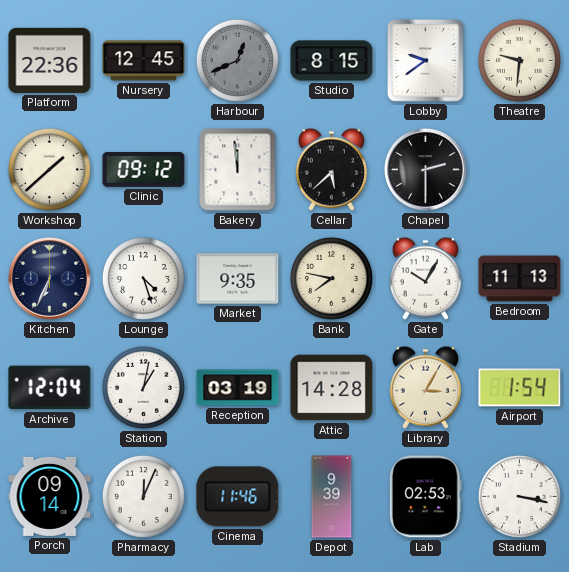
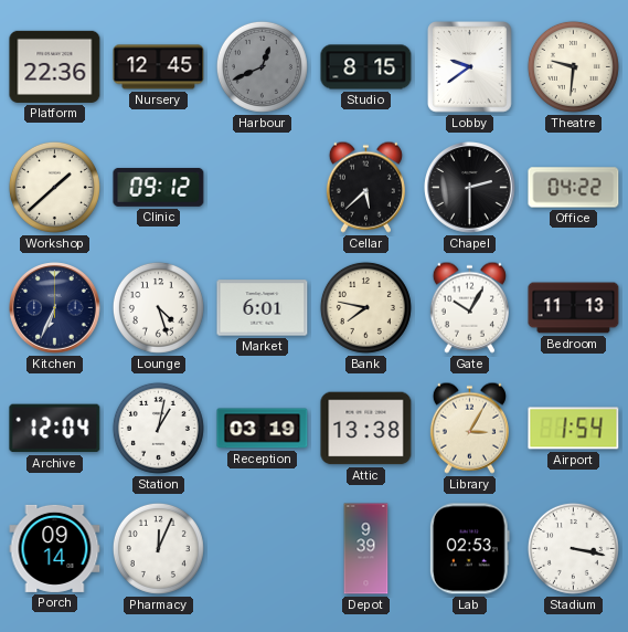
Bakery: 11:59 -> none (238, 170)
Office: none -> 04:22 (574, 188)
Market: 9:35 -> 6:01 (263, 308)
Attic: 14:28 -> 13:38 (366, 429)
Cinema: 11:46 -> none (238, 497)
